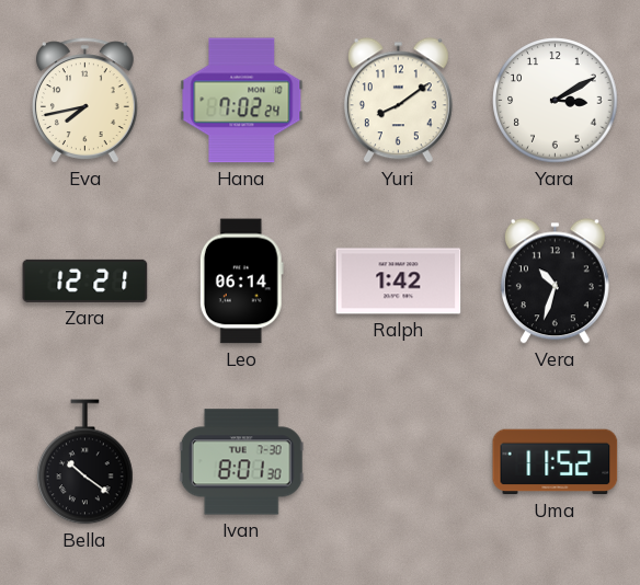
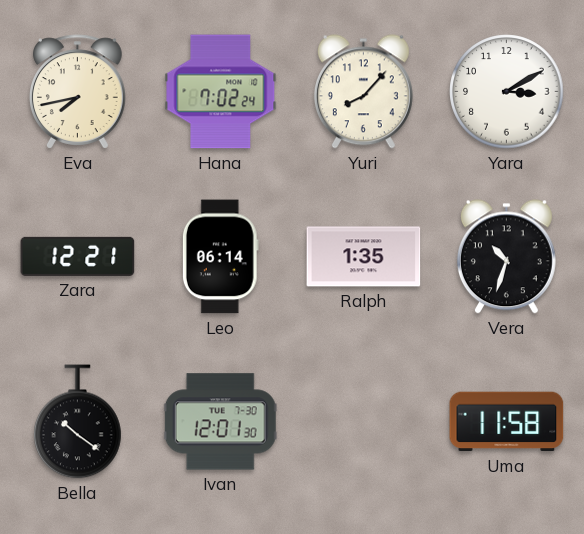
Yuri: 8:09 -> 8:07 (363, 92)
Ralph: 1:42 -> 1:35 (364, 257)
Ivan: 8:01 -> 12:01 (220, 422)
Uma: 11:52 -> 11:58 (507, 422)
